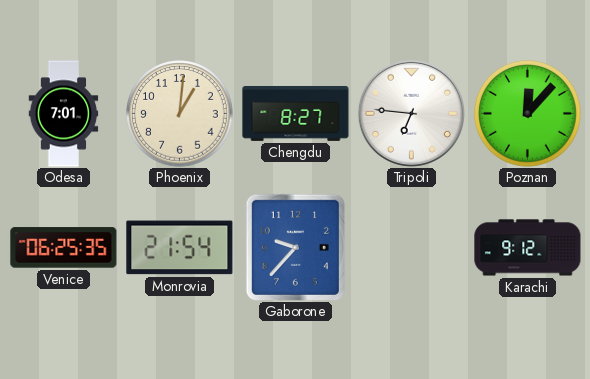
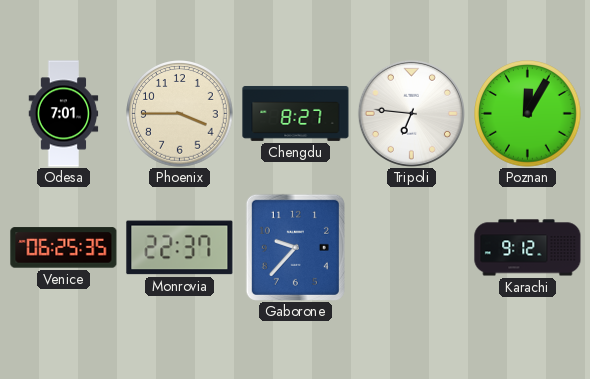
Phoenix: 1:01 -> 3:45 (180, 114)
Poznan: 12:07 -> 12:05 (528, 114)
Monrovia: 21:54 -> 22:37 (180, 248)
